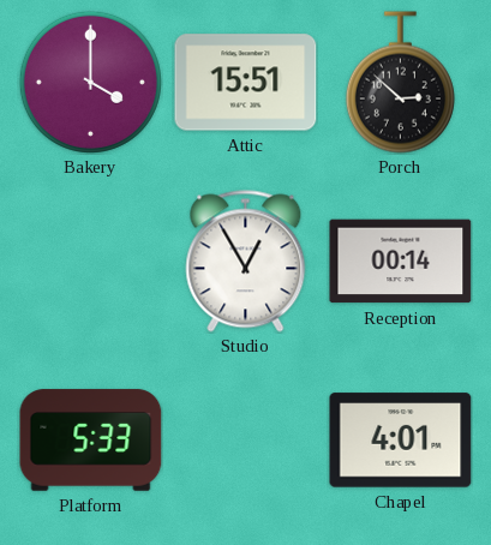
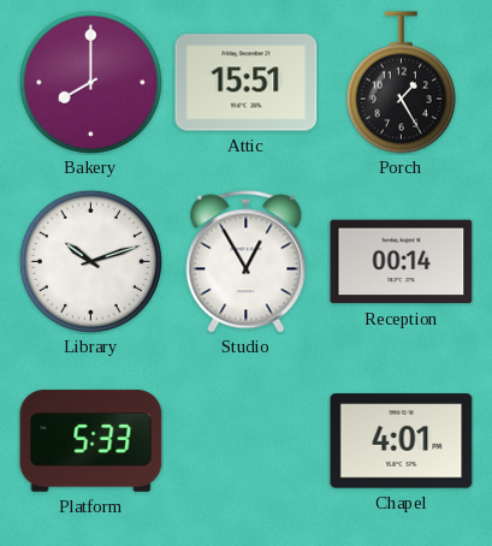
Bakery: 4:00 -> 8:00 (90, 82)
Porch: 2:52 -> 1:25 (401, 83)
Library: none -> 10:12 (90, 261)
